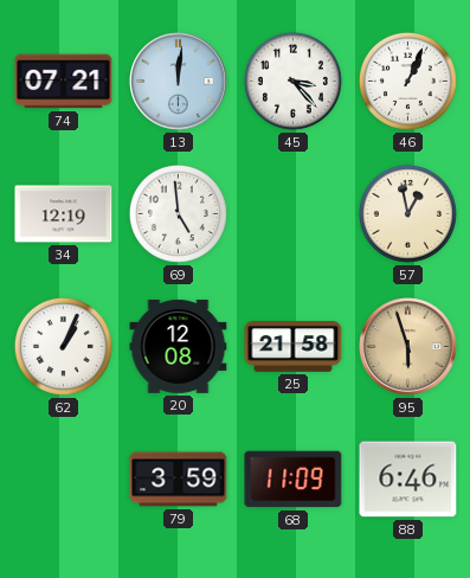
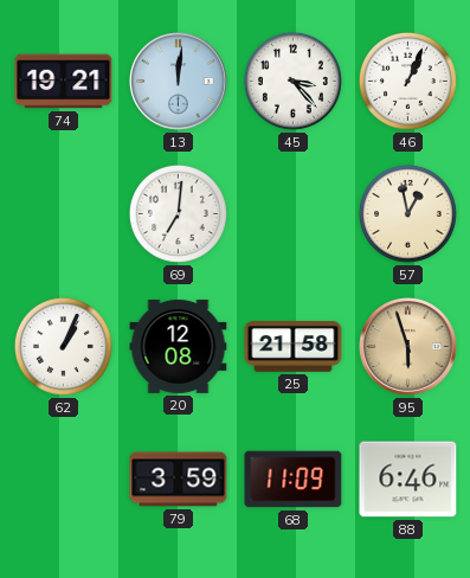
74: 07:21 -> 19:21 (64, 82)
34: 12:19 -> none (64, 214)
69: 4:59 -> 7:01 (178, 213)
